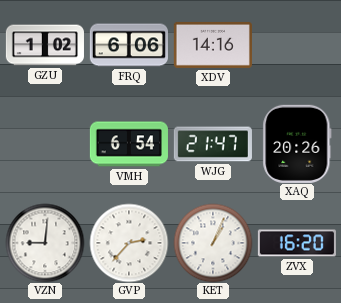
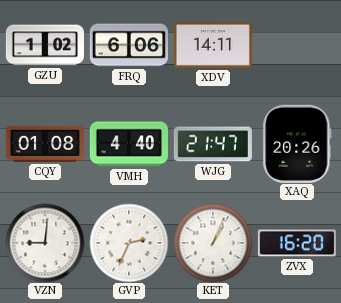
XDV: 14:16 -> 14:11 (213, 45)
CQY: none -> 01:08 (45, 144)
VMH: 6:54 -> 4:40 (129, 144)
GVP: 2:37 -> 2:34 (129, 243)
